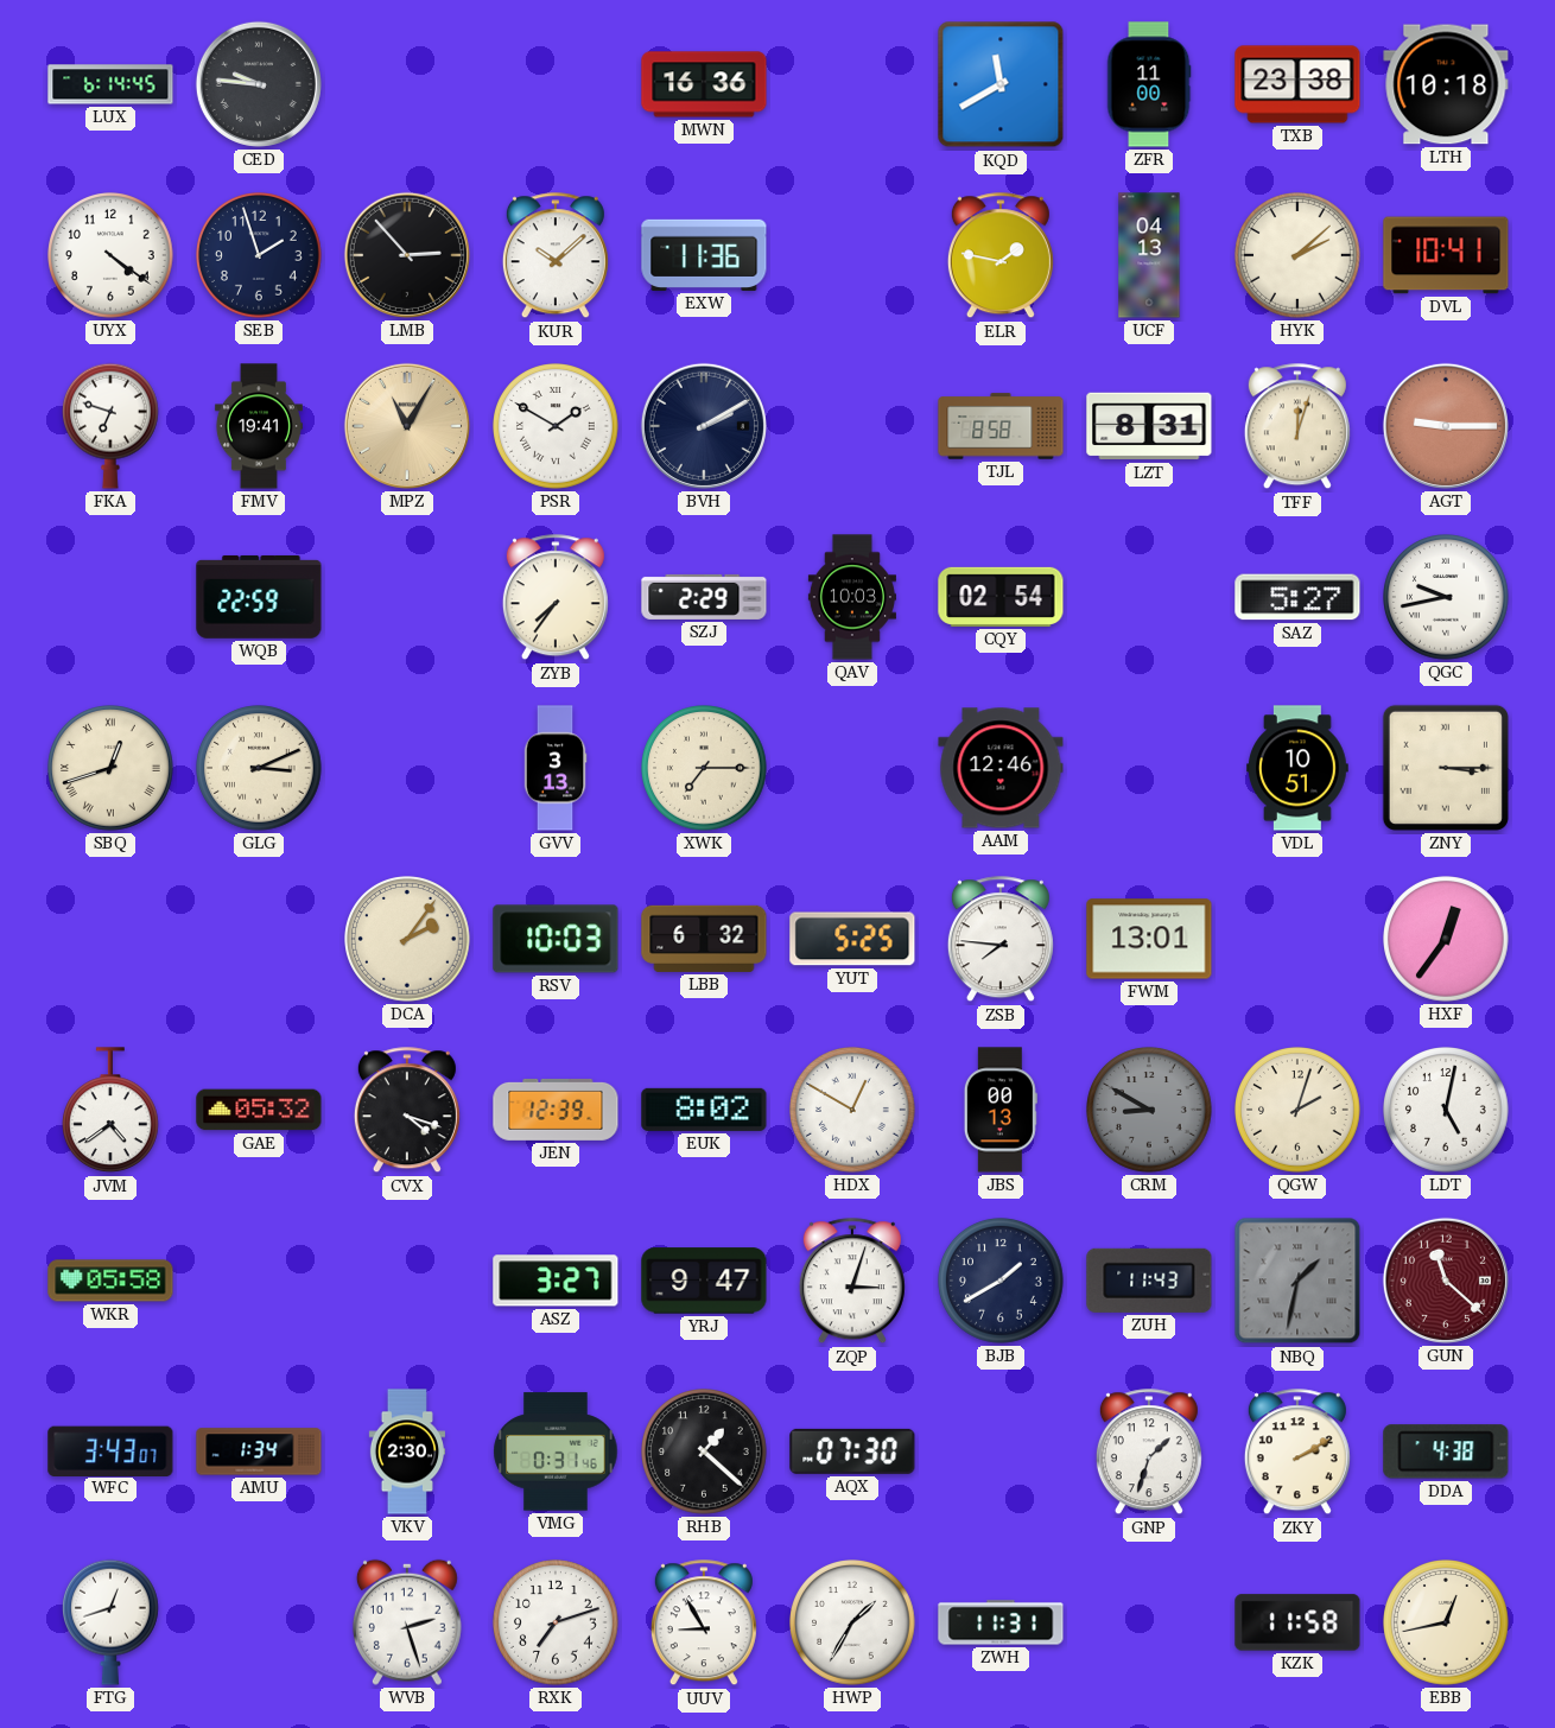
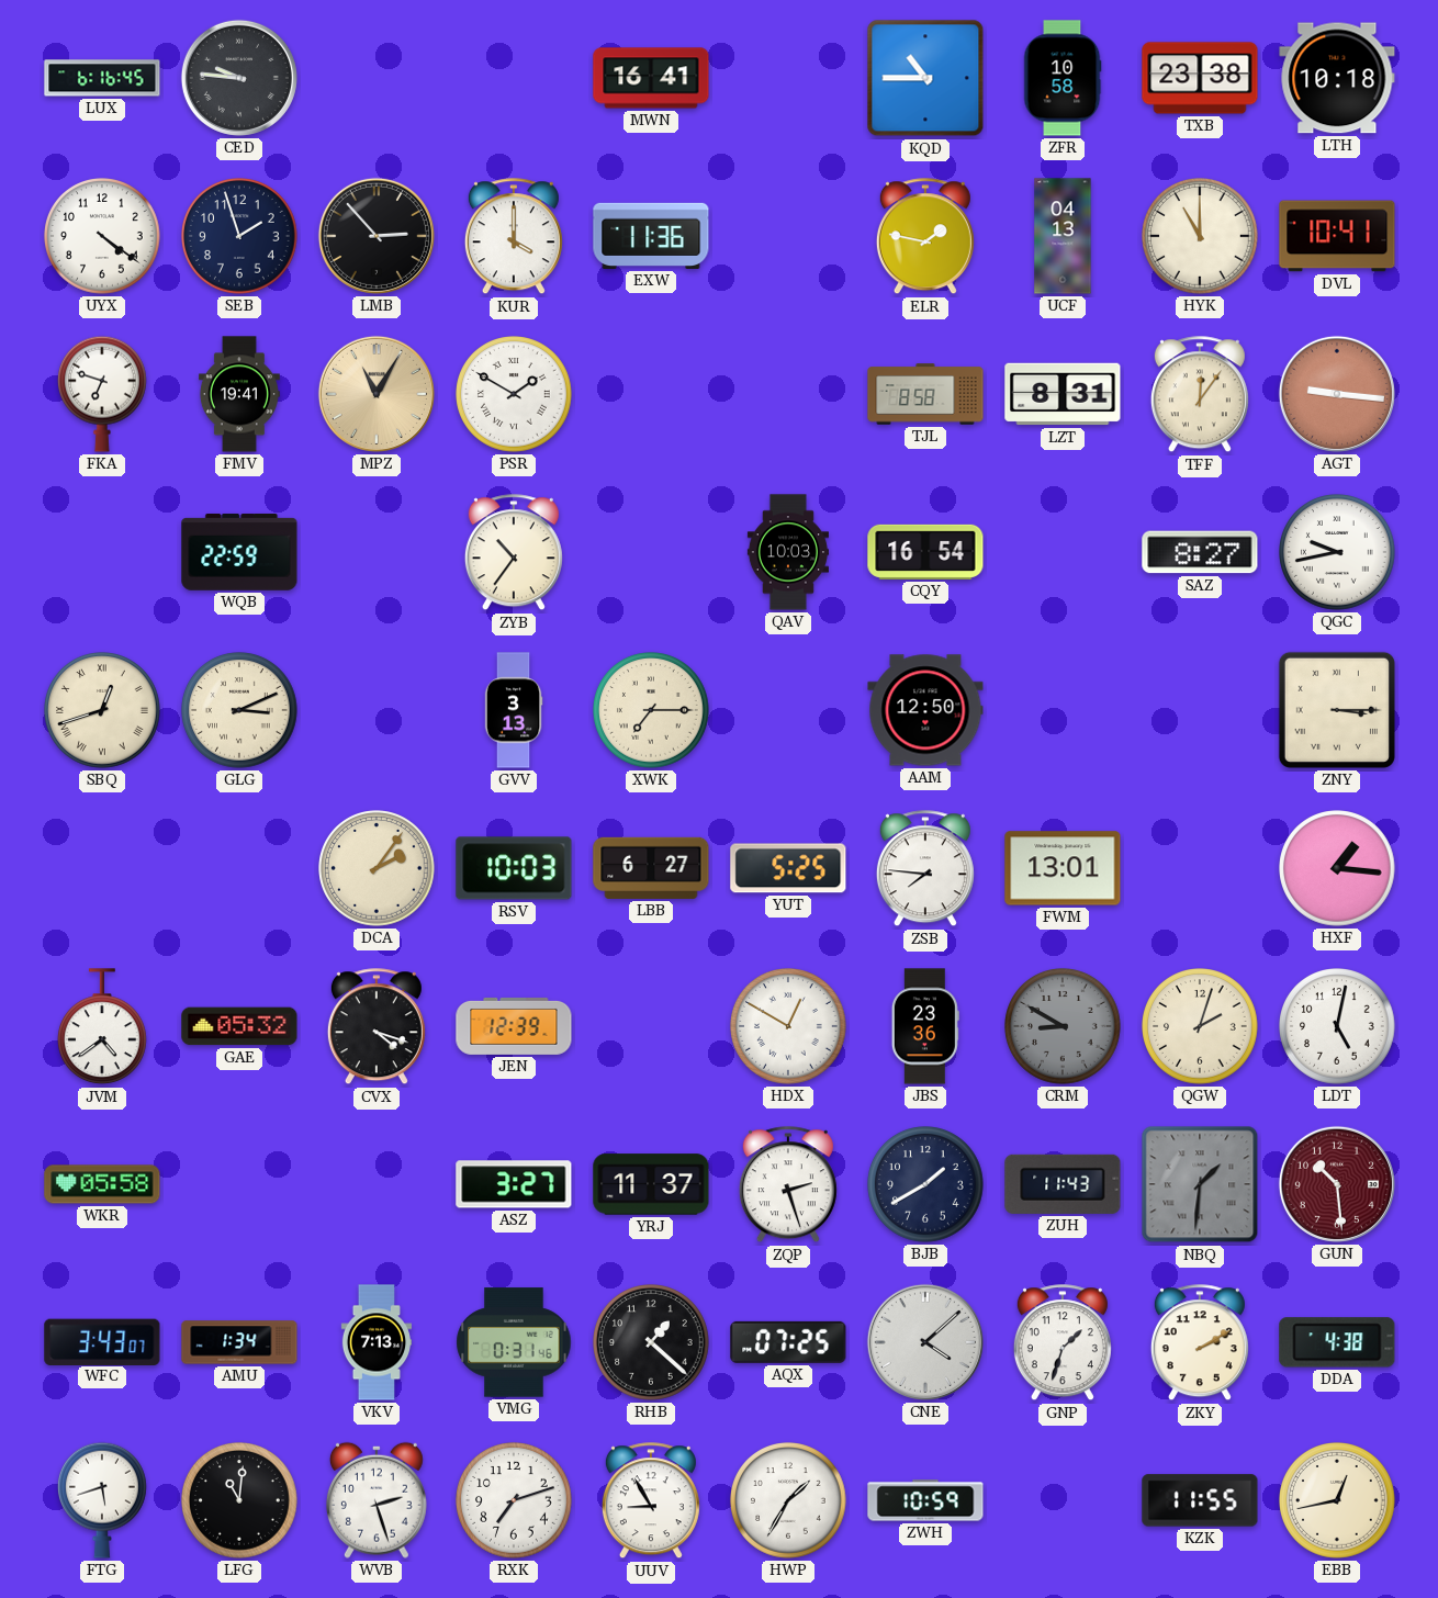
LUX: 6:14 -> 6:16 (102, 78)
MWN: 16:36 -> 16:41 (651, 78)
KQD: 11:40 -> 10:45 (925, 78)
ZFR: 11:00 -> 10:58 (1063, 78)
KUR: 10:08 -> 4:00 (514, 237)
HYK: 2:08 -> 11:00 (1200, 236)
BVH: 2:10 -> none (704, 426)
TFF: 12:03 -> 12:06 (1200, 395)
AGT: 9:15 -> 9:16 (1337, 394)
ZYB: 7:36 -> 10:36 (514, 553)
SZJ: 2:29 -> none (704, 597)
CQY: 02:54 -> 16:54 (925, 552)
SAZ: 5:27 -> 8:27 (1200, 552)
AAM: 12:46 -> 12:50 (925, 710)
VDL: 10:51 -> none (1297, 768)
LBB: 6:32 -> 6:27 (651, 868)
HXF: 12:36 -> 1:16 (1337, 868)
EUK: 8:02 -> none (704, 1110)
JBS: 00:13 -> 23:36 (925, 1026)
YRJ: 9:47 -> 11:37 (651, 1184)
ZQP: 3:03 -> 2:27 (788, 1185)
NBQ: 1:32 -> 1:31 (1200, 1184)
GUN: 11:22 -> 10:29 (1337, 1184)
VKV: 2:30 -> 7:13 (375, 1342)
AQX: 07:30 -> 07:25 (788, 1342)
CNE: none -> 4:08 (925, 1342)
FTG: 12:42 -> 5:42 (103, 1500)
LFG: none -> 11:01 (239, 1500)
ZWH: 11:31 -> 10:59 (925, 1500)
KZK: 11:58 -> 11:55 (1200, 1500)
